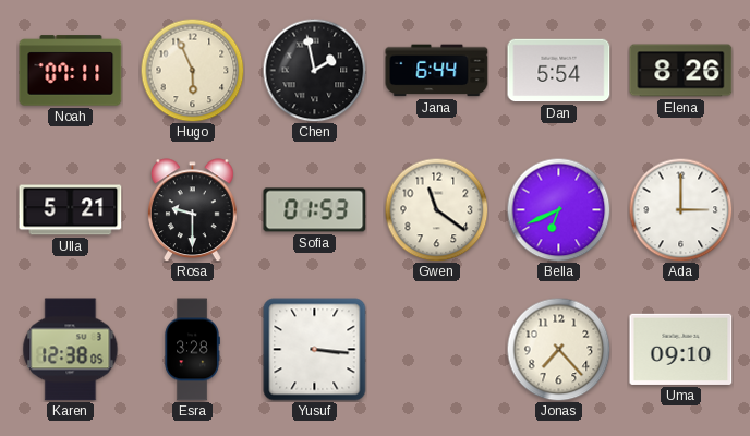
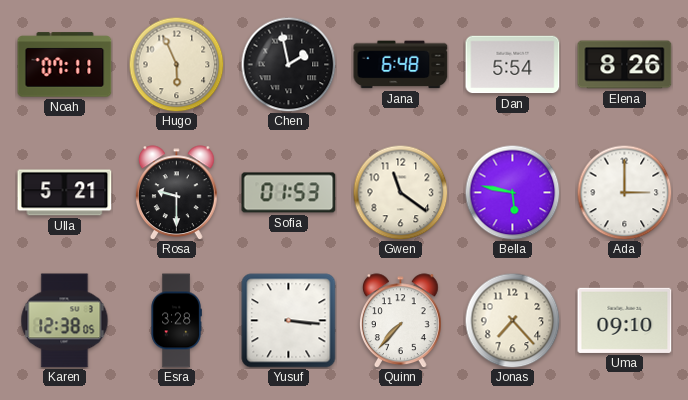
Jana: 6:44 -> 6:48 (401, 65)
Bella: 6:41 -> 5:47 (512, 192)
Quinn: none -> 7:37 (400, 321)
